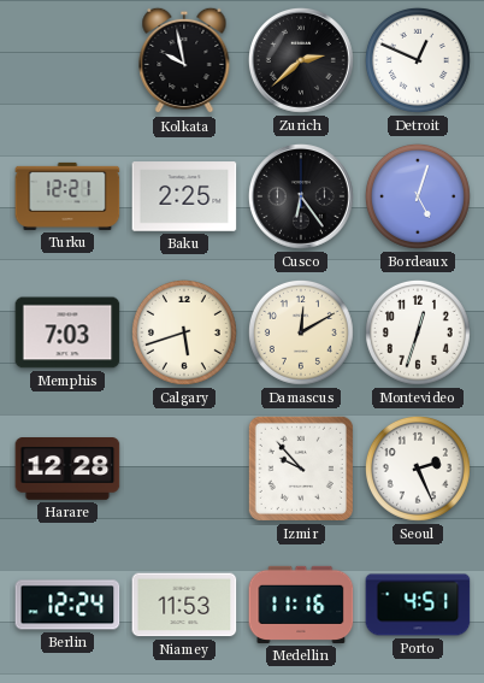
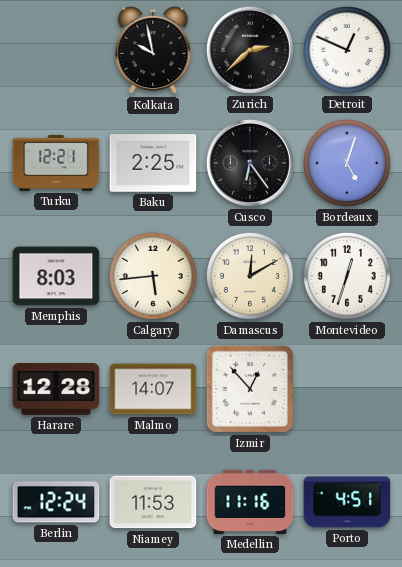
Memphis: 7:03 -> 8:03 (56, 276)
Calgary: 5:42 -> 5:44 (153, 276)
Malmo: none -> 14:07 (153, 389)
Izmir: 9:53 -> 12:53 (250, 389)
Seoul: 2:26 -> none (418, 469)
